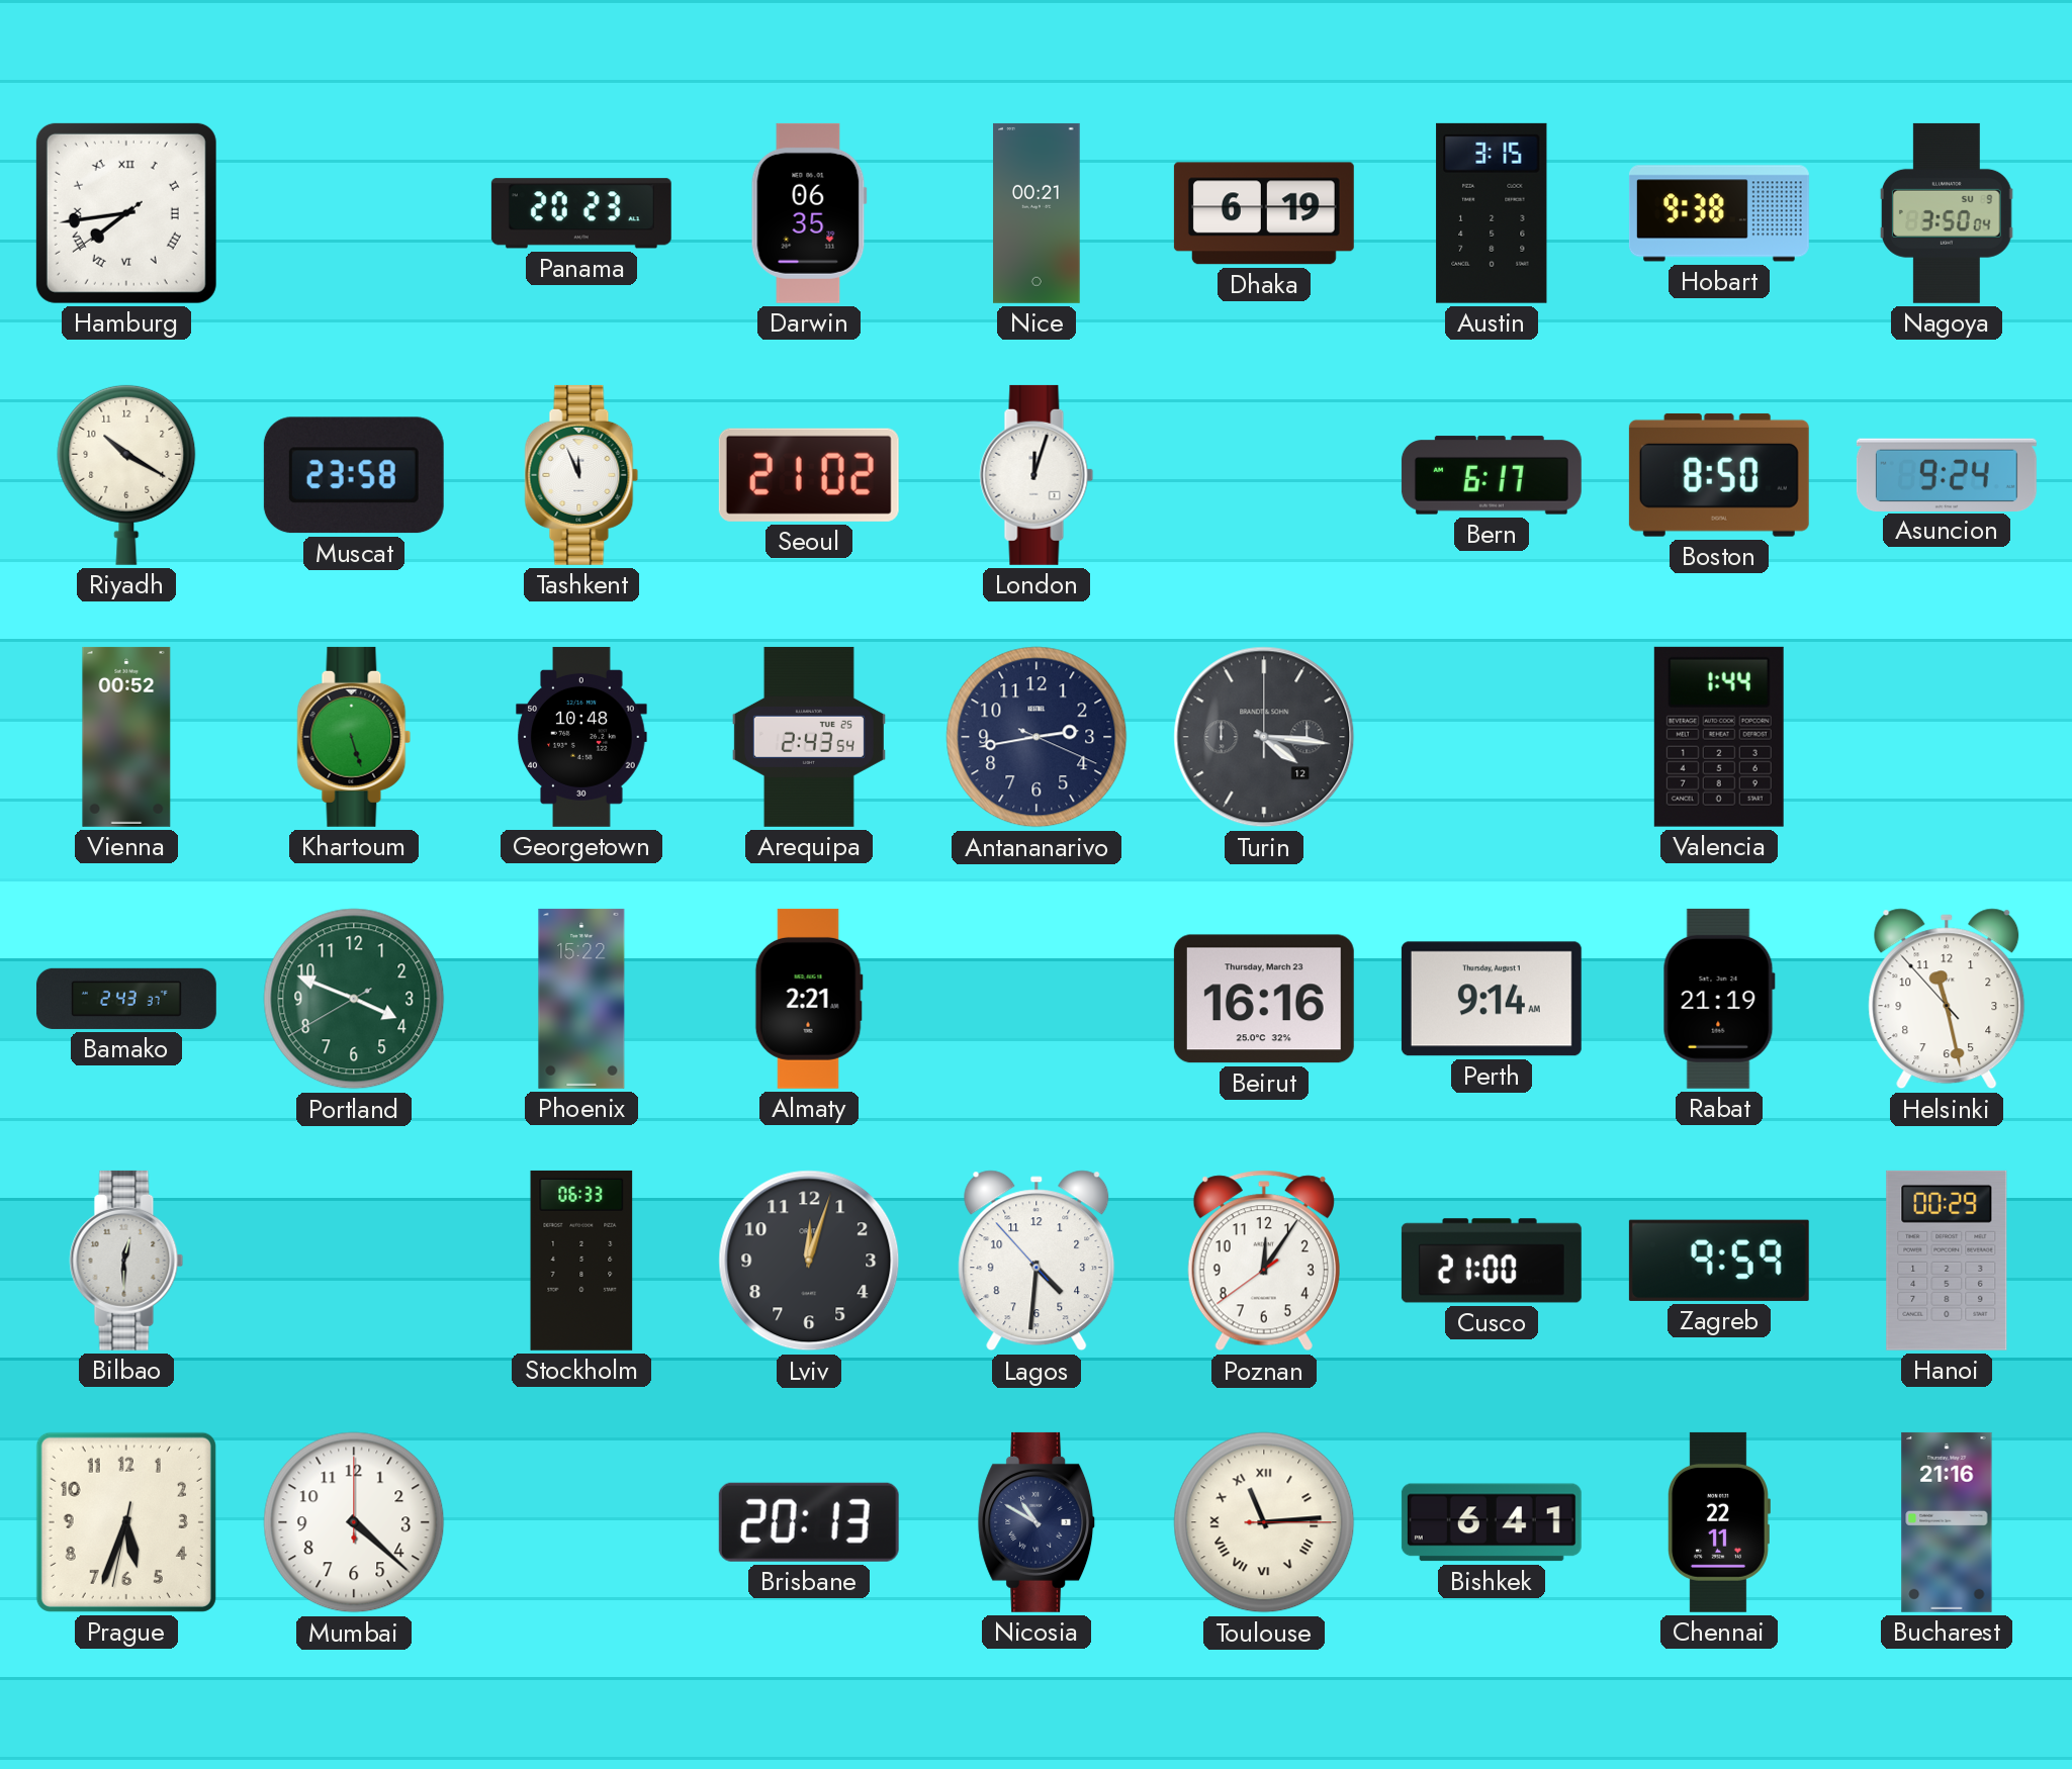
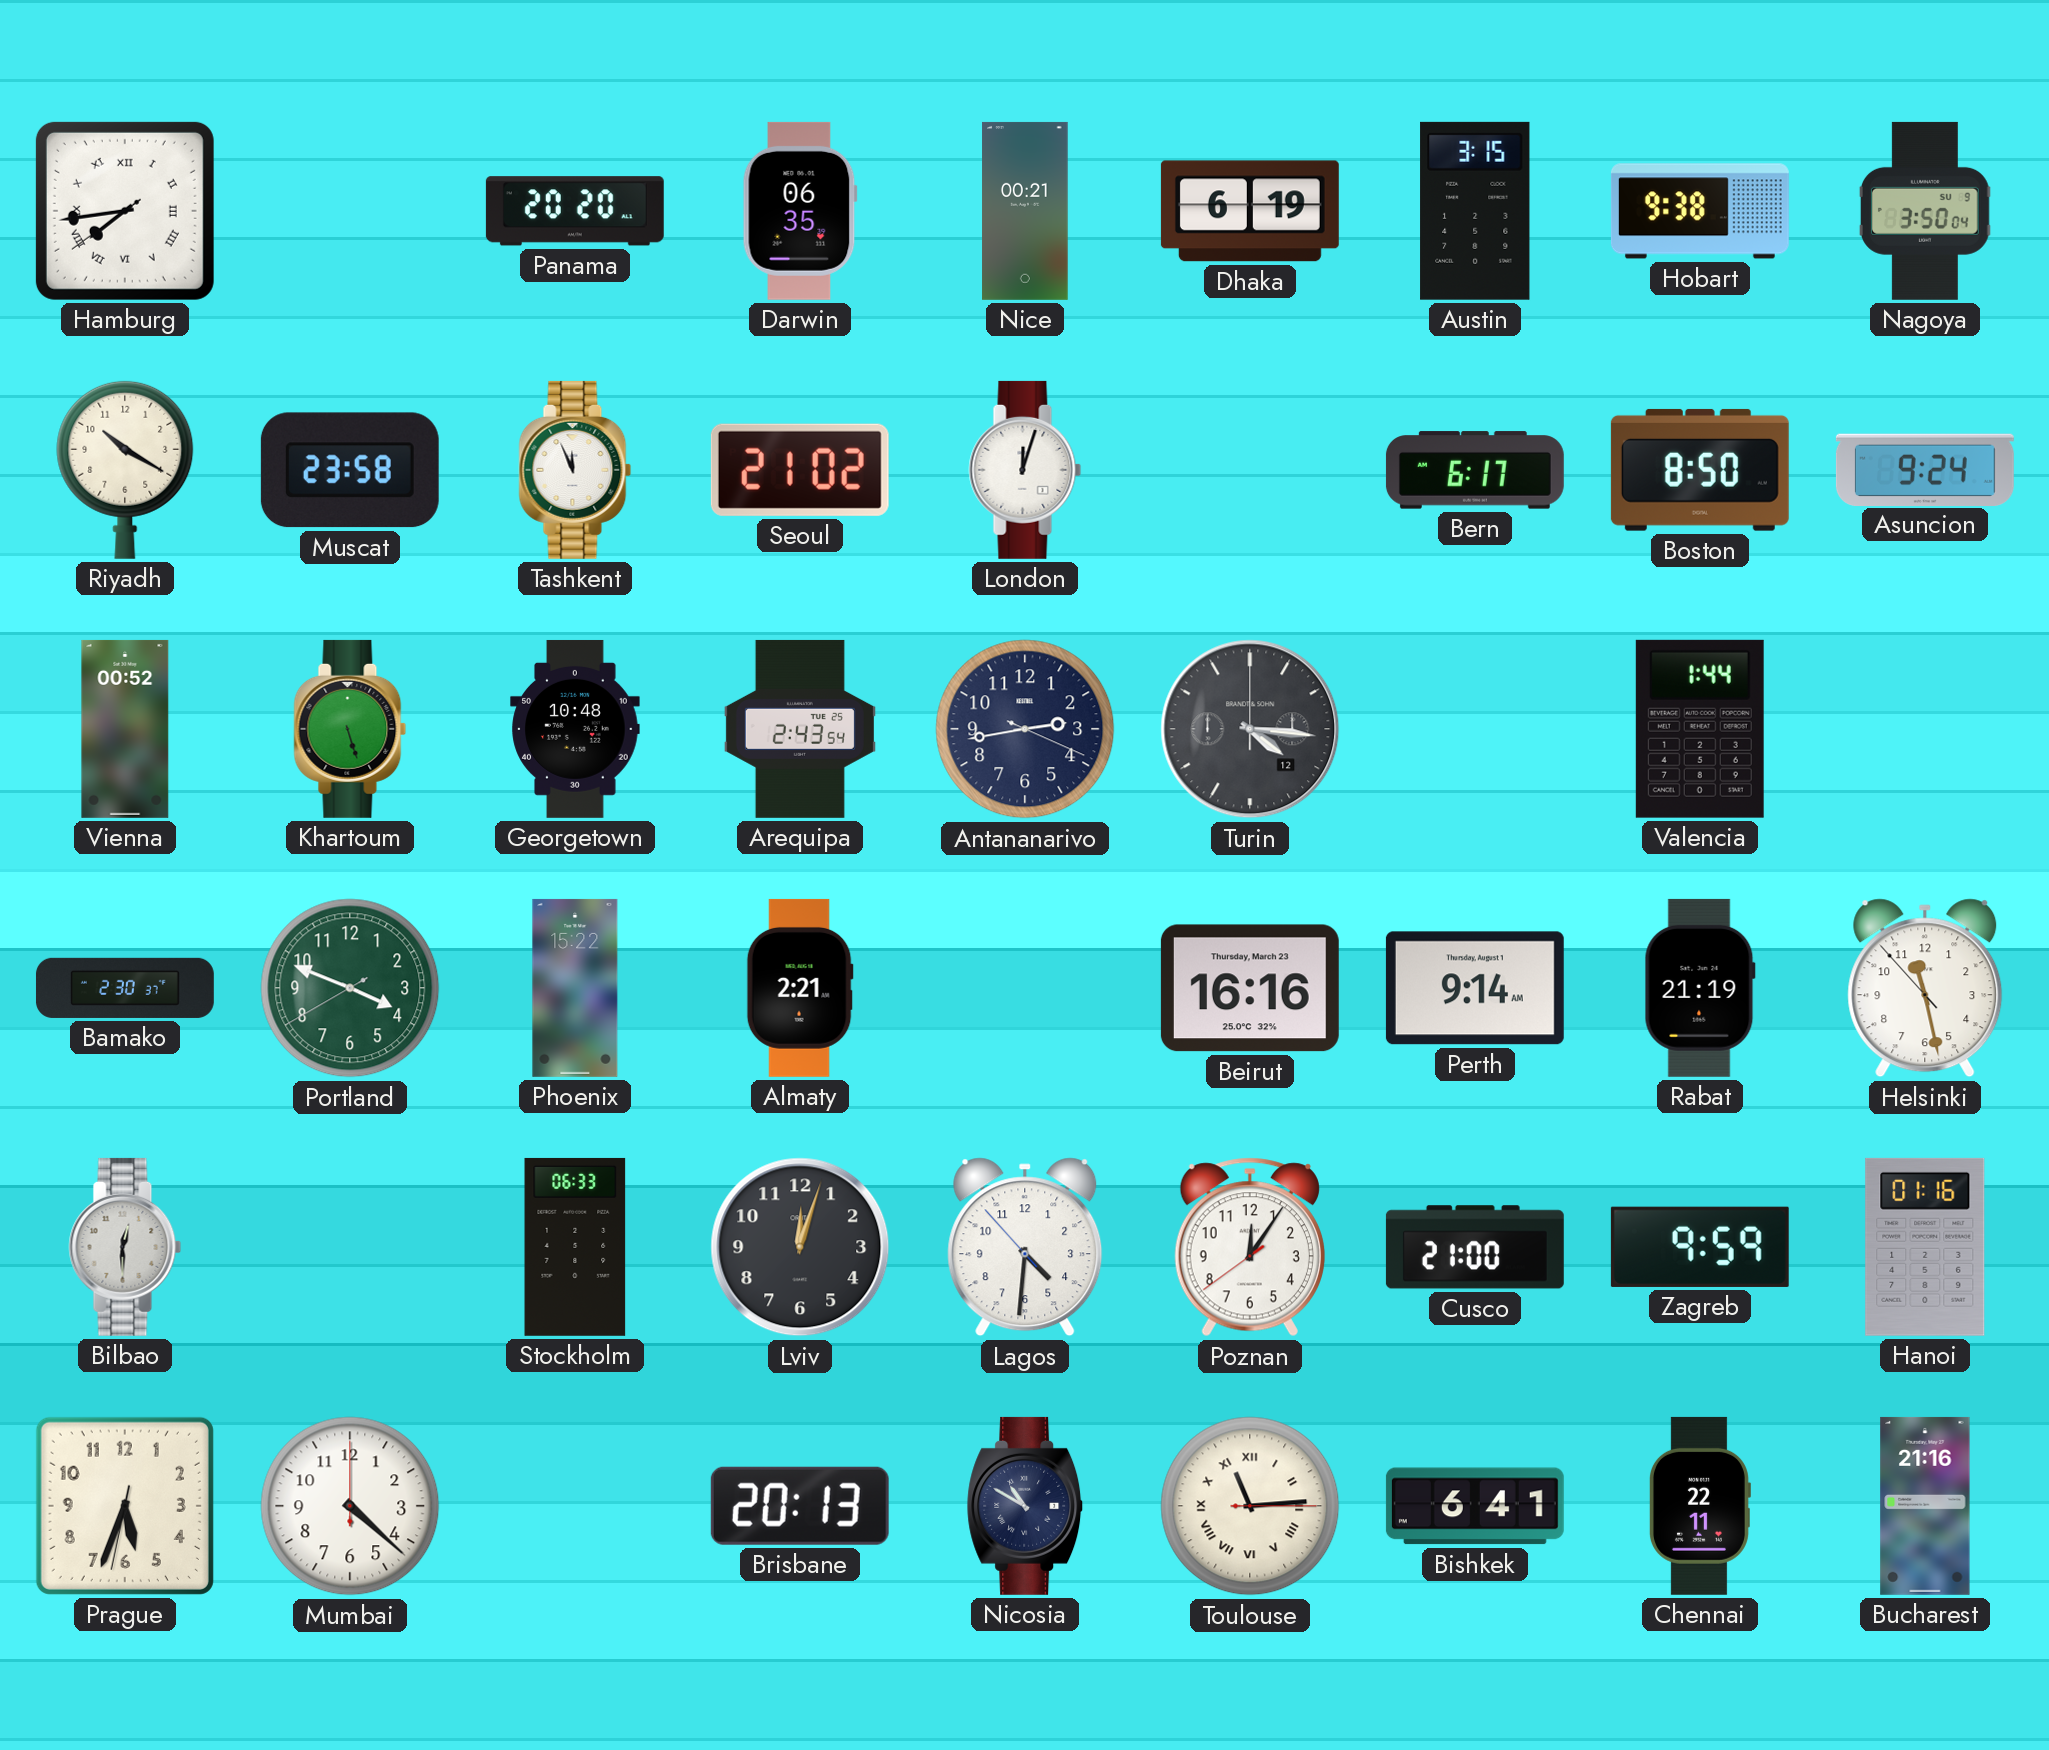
Panama: 20:23 -> 20:20 (575, 211)
Bamako: 2:43 -> 2:30 (125, 988)
Hanoi: 00:29 -> 01:16 (1925, 1247)
